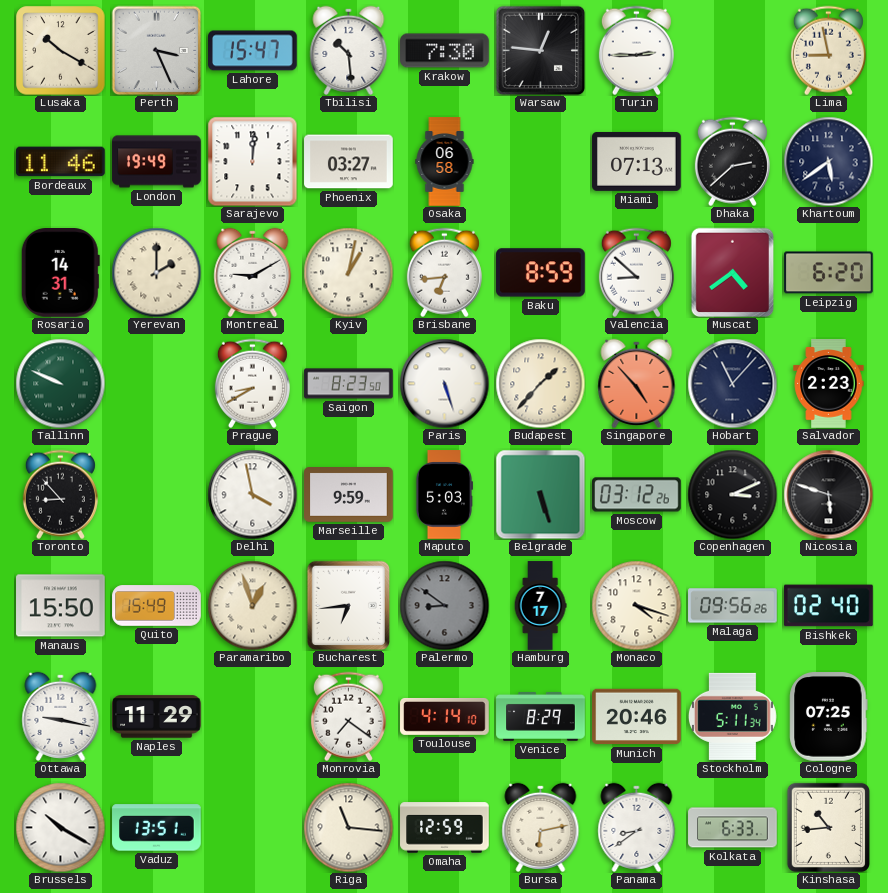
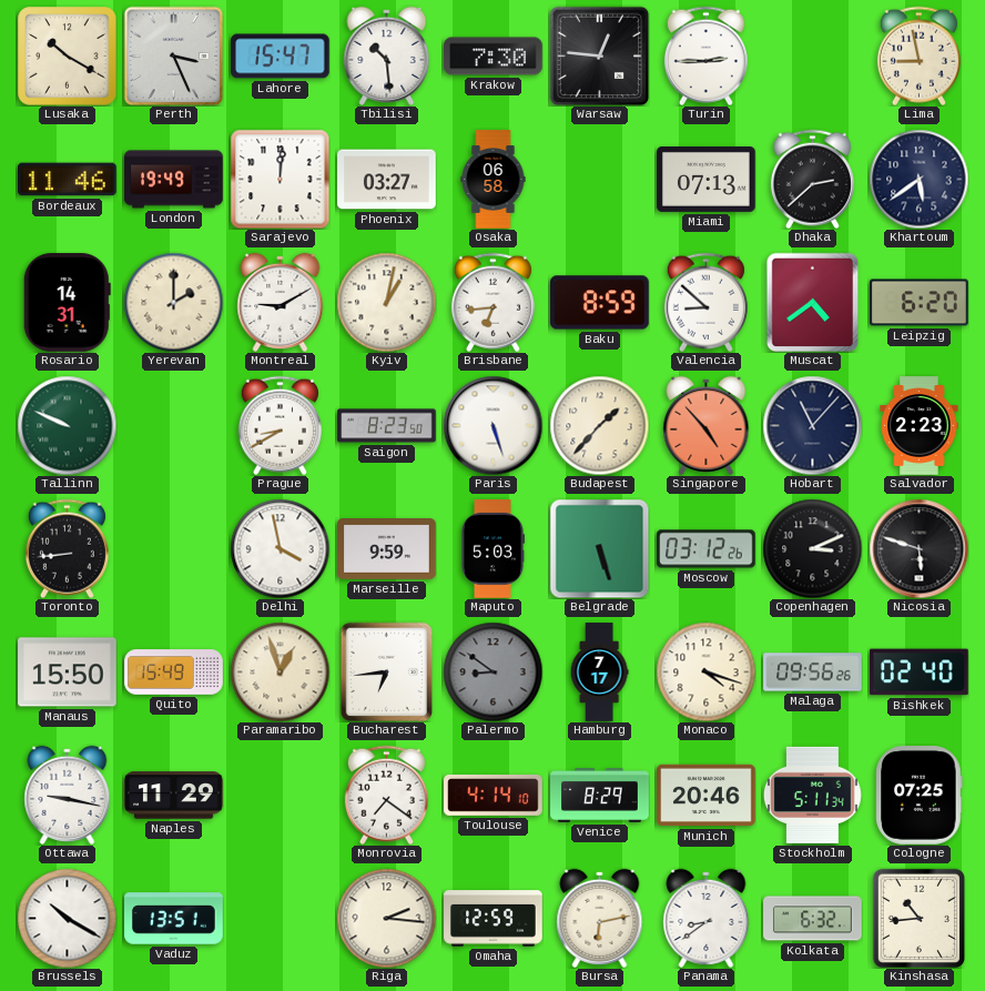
Toronto: 8:53 -> 8:44 (67, 548)
Riga: 11:16 -> 2:16 (386, 918)
Kolkata: 6:33 -> 6:32 (813, 919)
